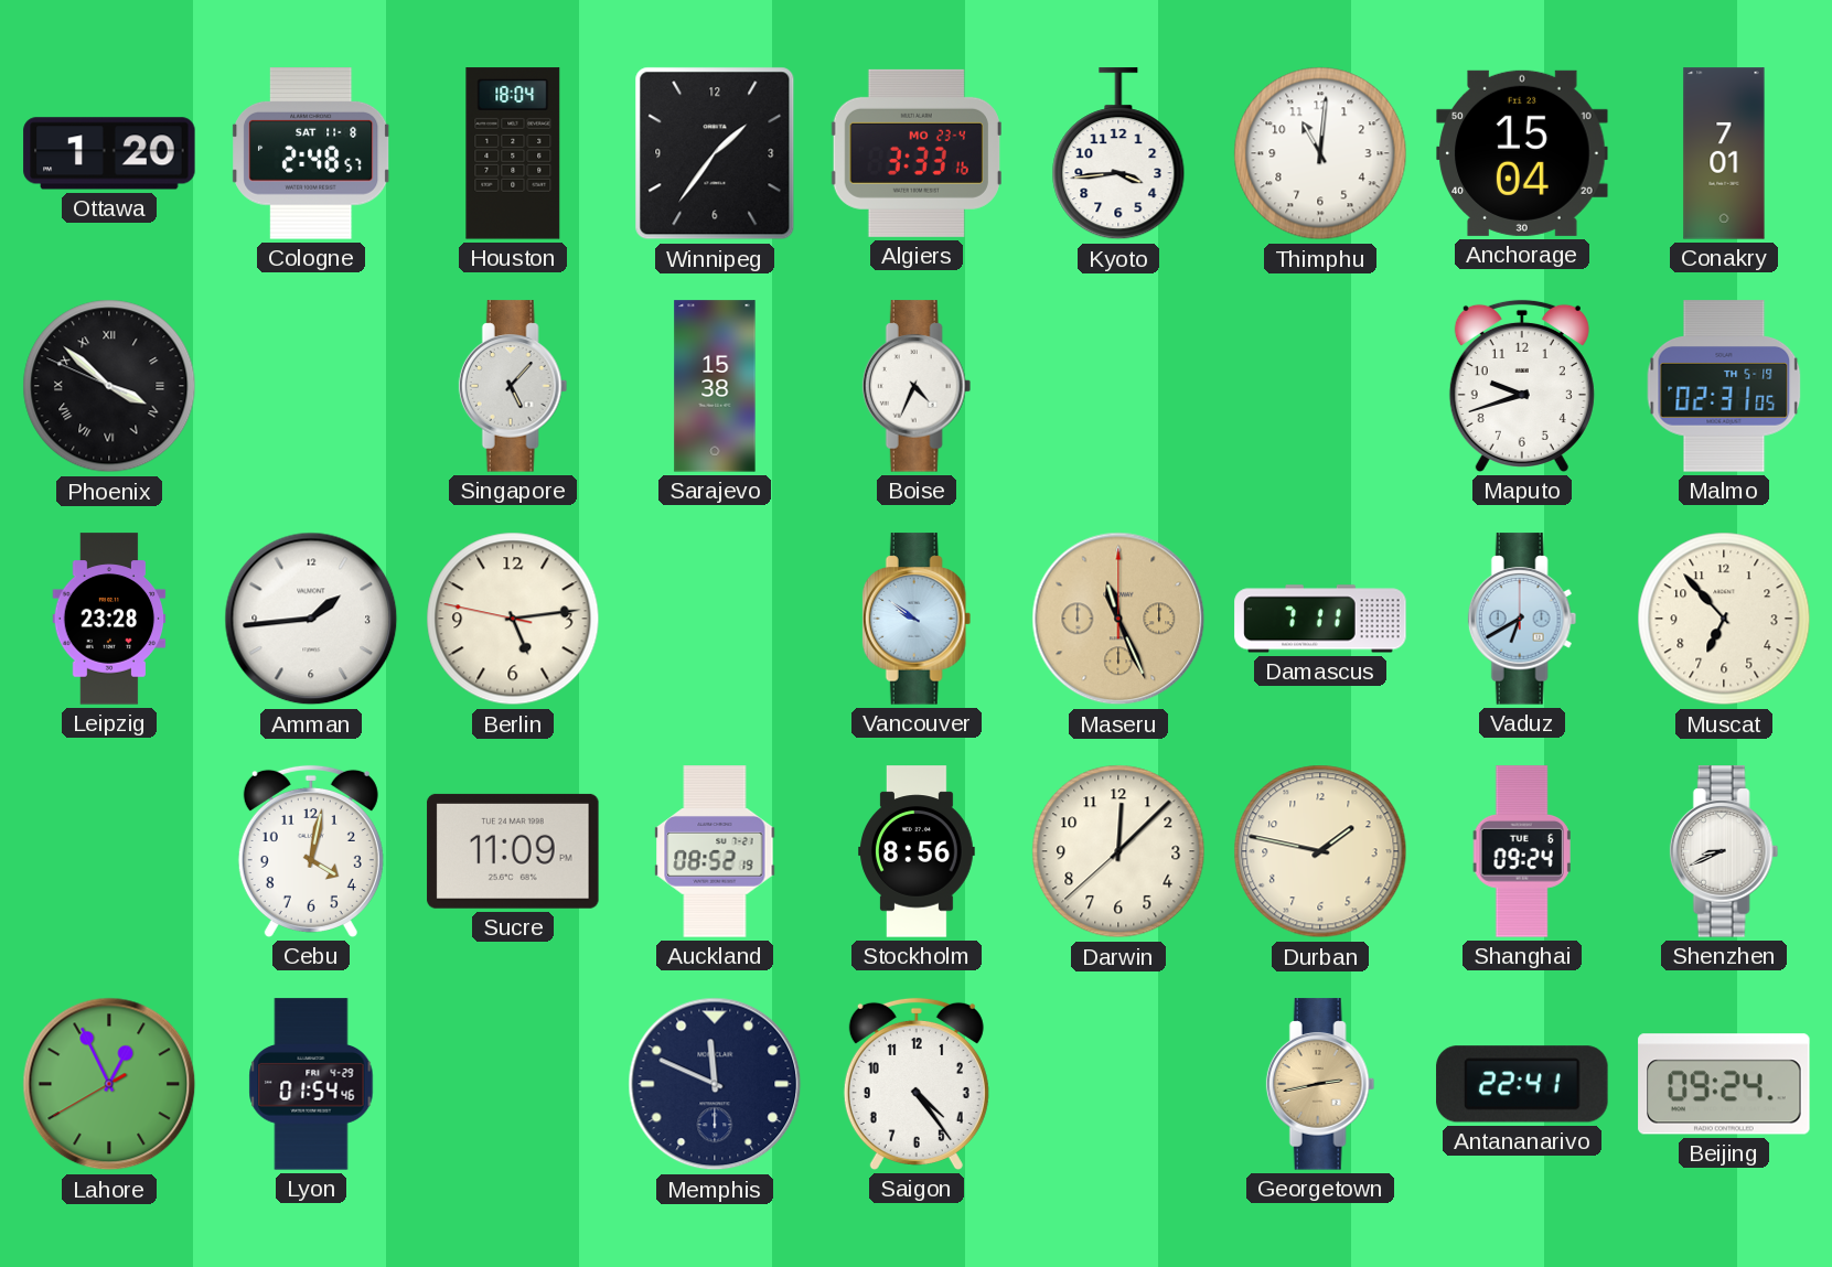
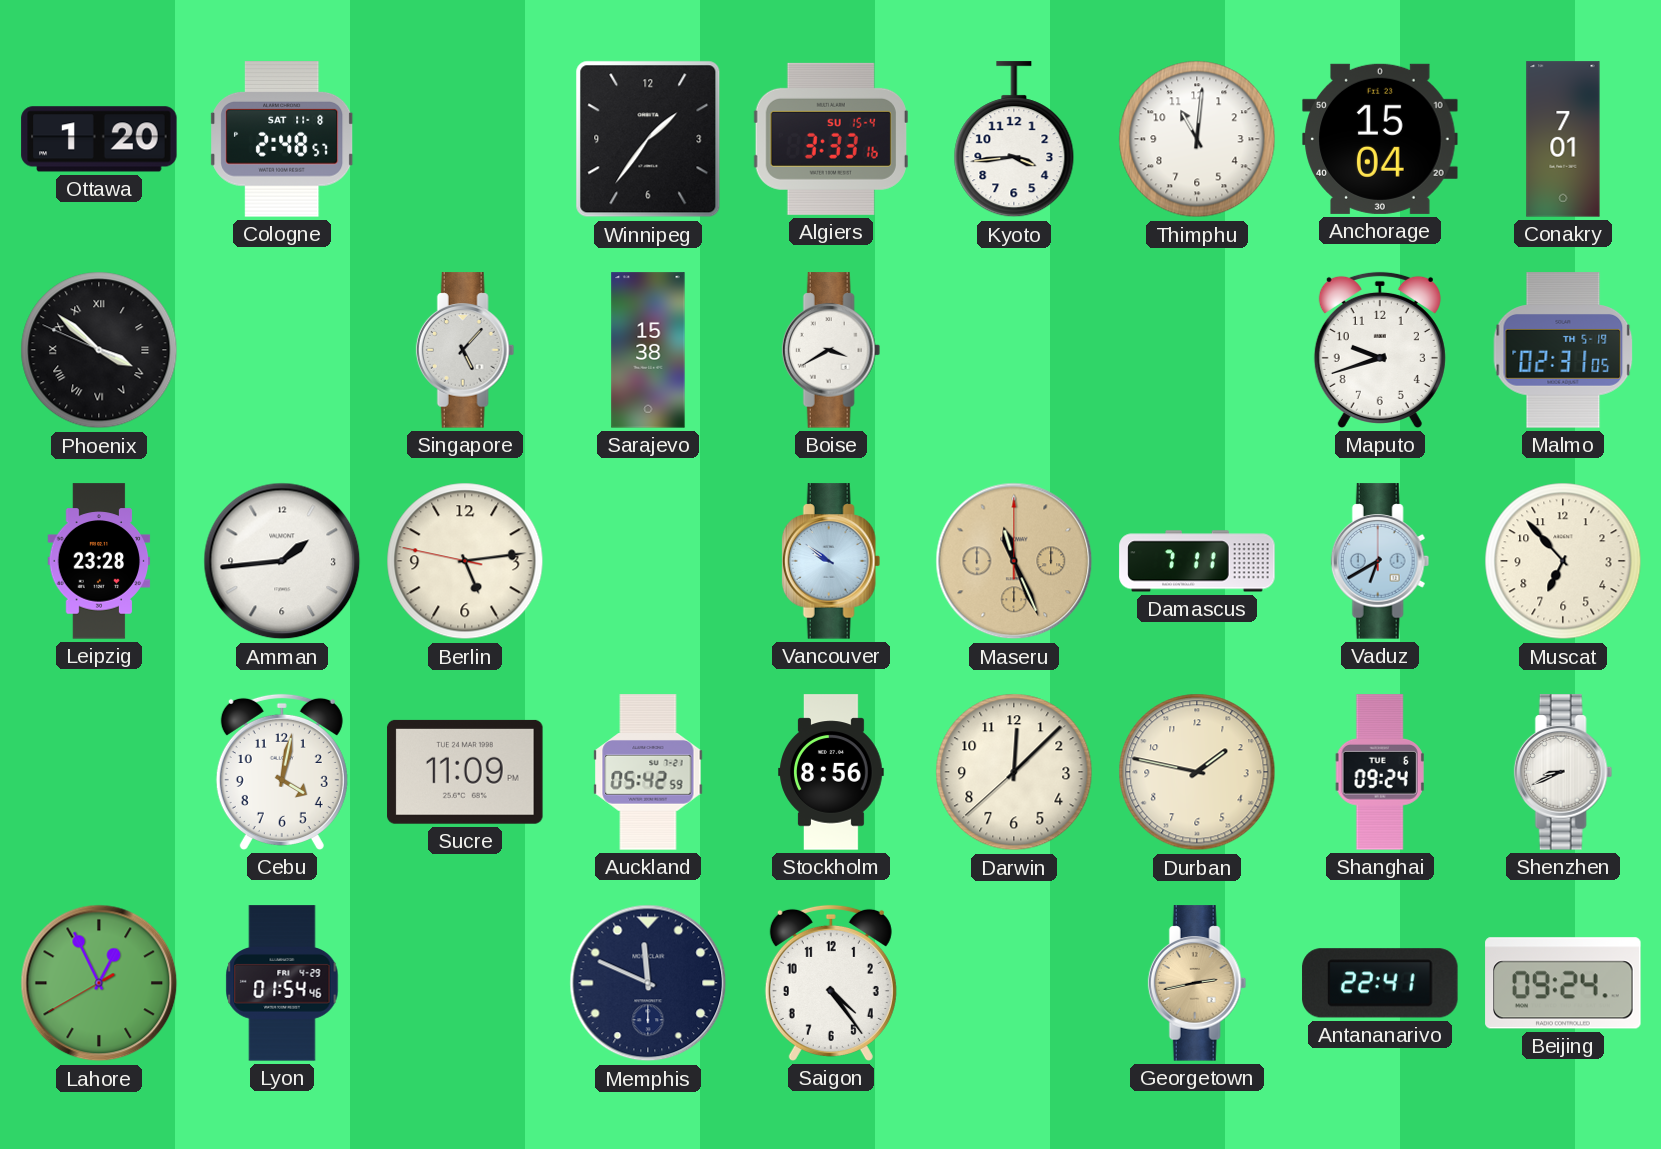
Houston: 18:04 -> none (513, 153)
Algiers date: MO 23-4 -> SU 15-4 (831, 139)
Boise: 4:34 -> 3:40 (831, 350)
Auckland: 08:52 -> 05:42 (648, 772)
